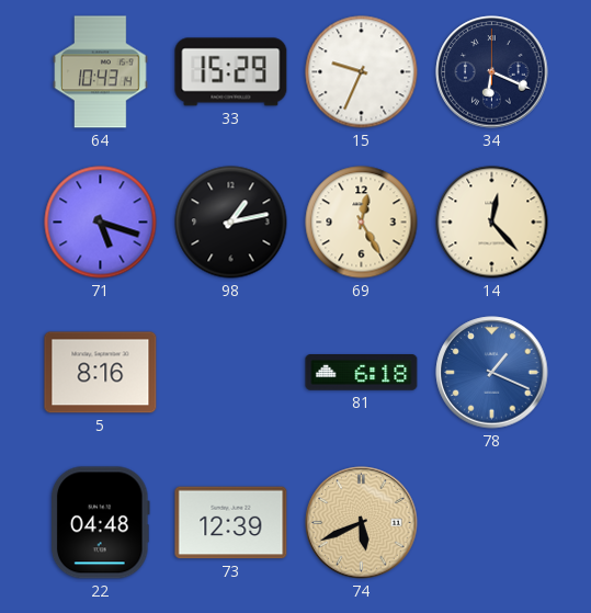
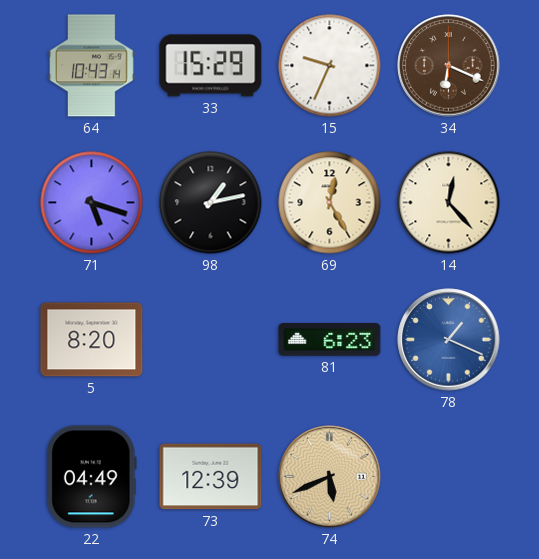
34 dial: navy -> brown (449, 66)
5: 8:16 -> 8:20 (92, 340)
81: 6:18 -> 6:23 (330, 340)
22: 04:48 -> 04:49 (91, 477)
